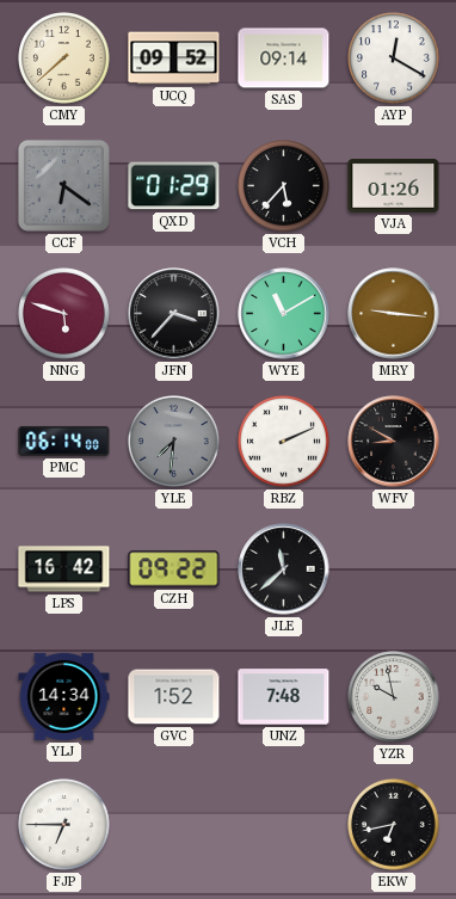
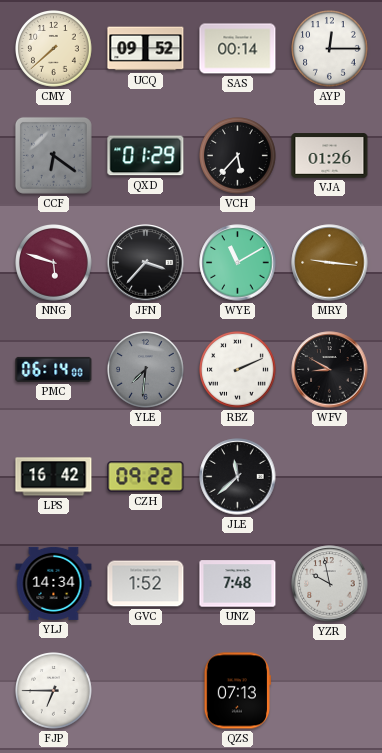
SAS: 09:14 -> 00:14 (238, 49)
AYP: 12:20 -> 12:15 (330, 49)
QZS: none -> 07:13 (237, 691)
EKW: 6:43 -> none (394, 825)
